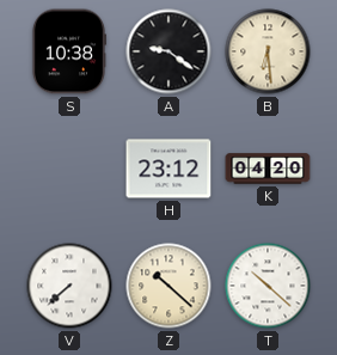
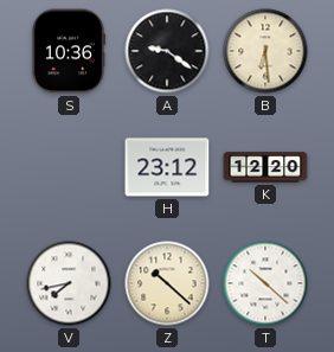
S: 10:38 -> 10:36 (68, 51)
K: 04:20 -> 12:20 (265, 167)
V: 7:38 -> 7:43 (69, 283)
